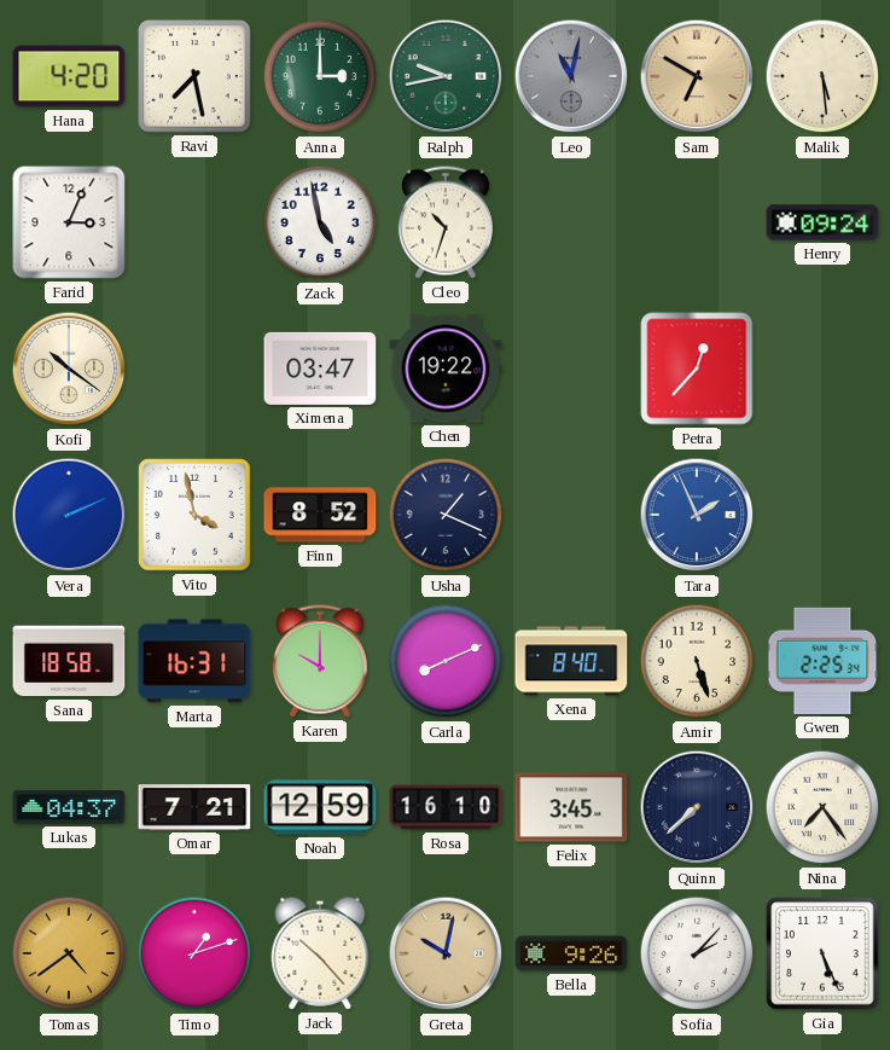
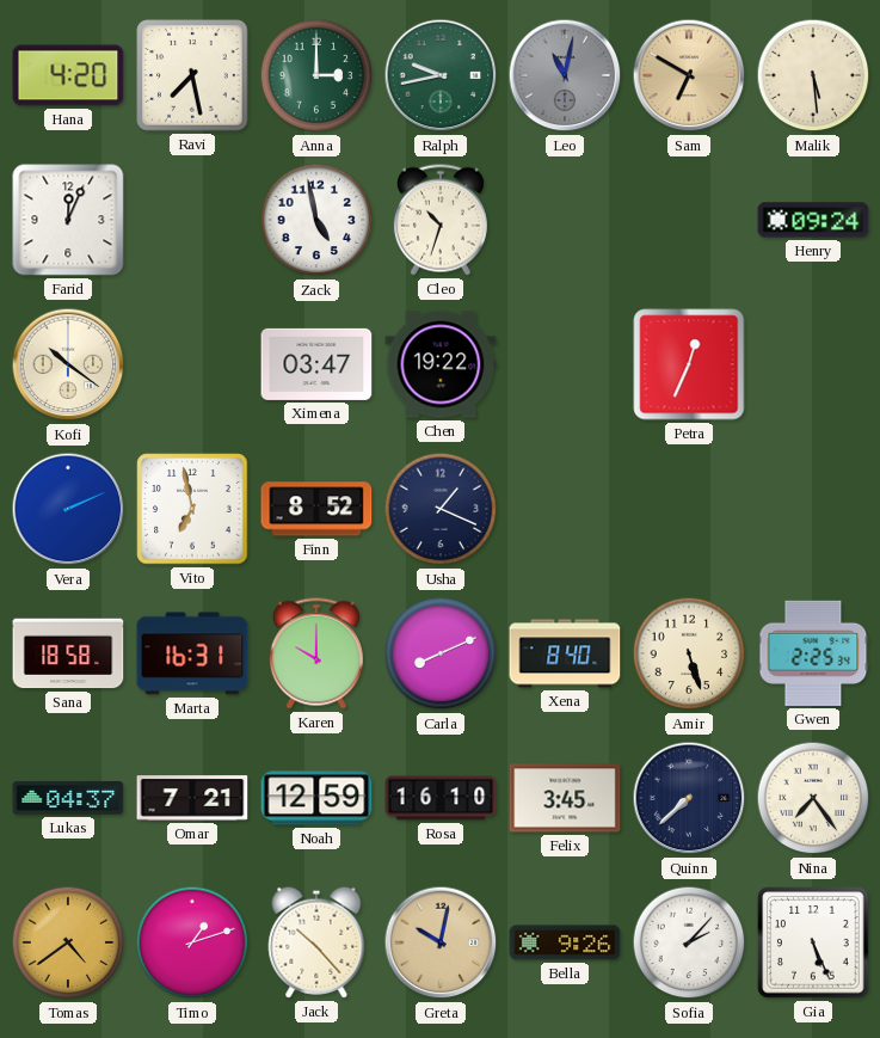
Farid: 3:04 -> 12:04 (68, 220)
Petra: 12:37 -> 12:34 (689, 364)
Vito: 3:58 -> 6:58 (192, 509)
Tara: 1:56 -> none (697, 515)
